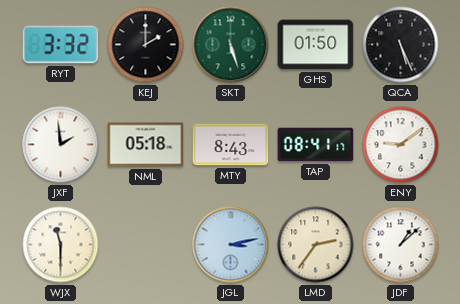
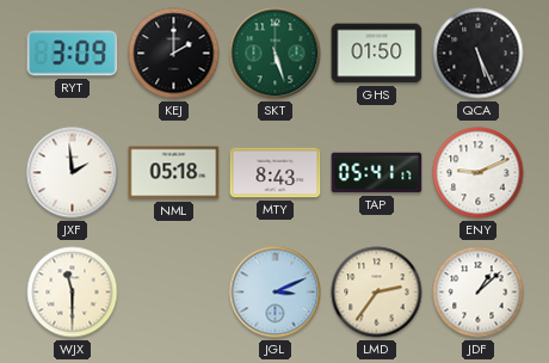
RYT: 3:32 -> 3:09 (73, 54)
TAP: 08:41 -> 05:41 (377, 173)
ENY: 9:09 -> 9:11 (479, 173)
JGL: 3:13 -> 3:11 (276, 293)
